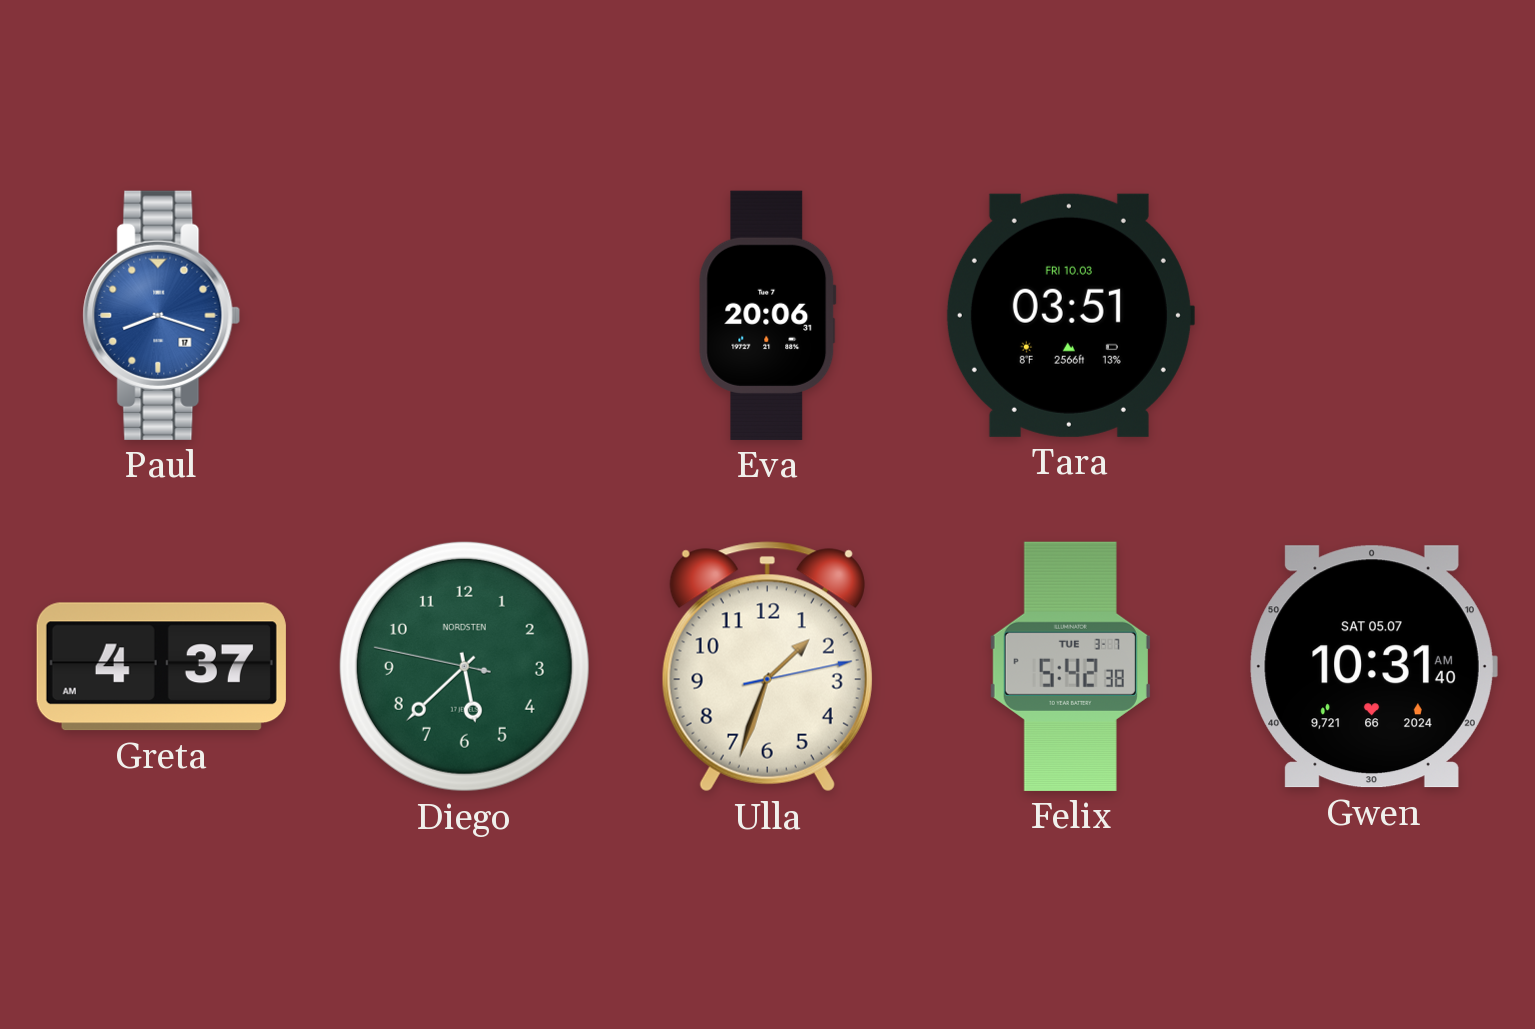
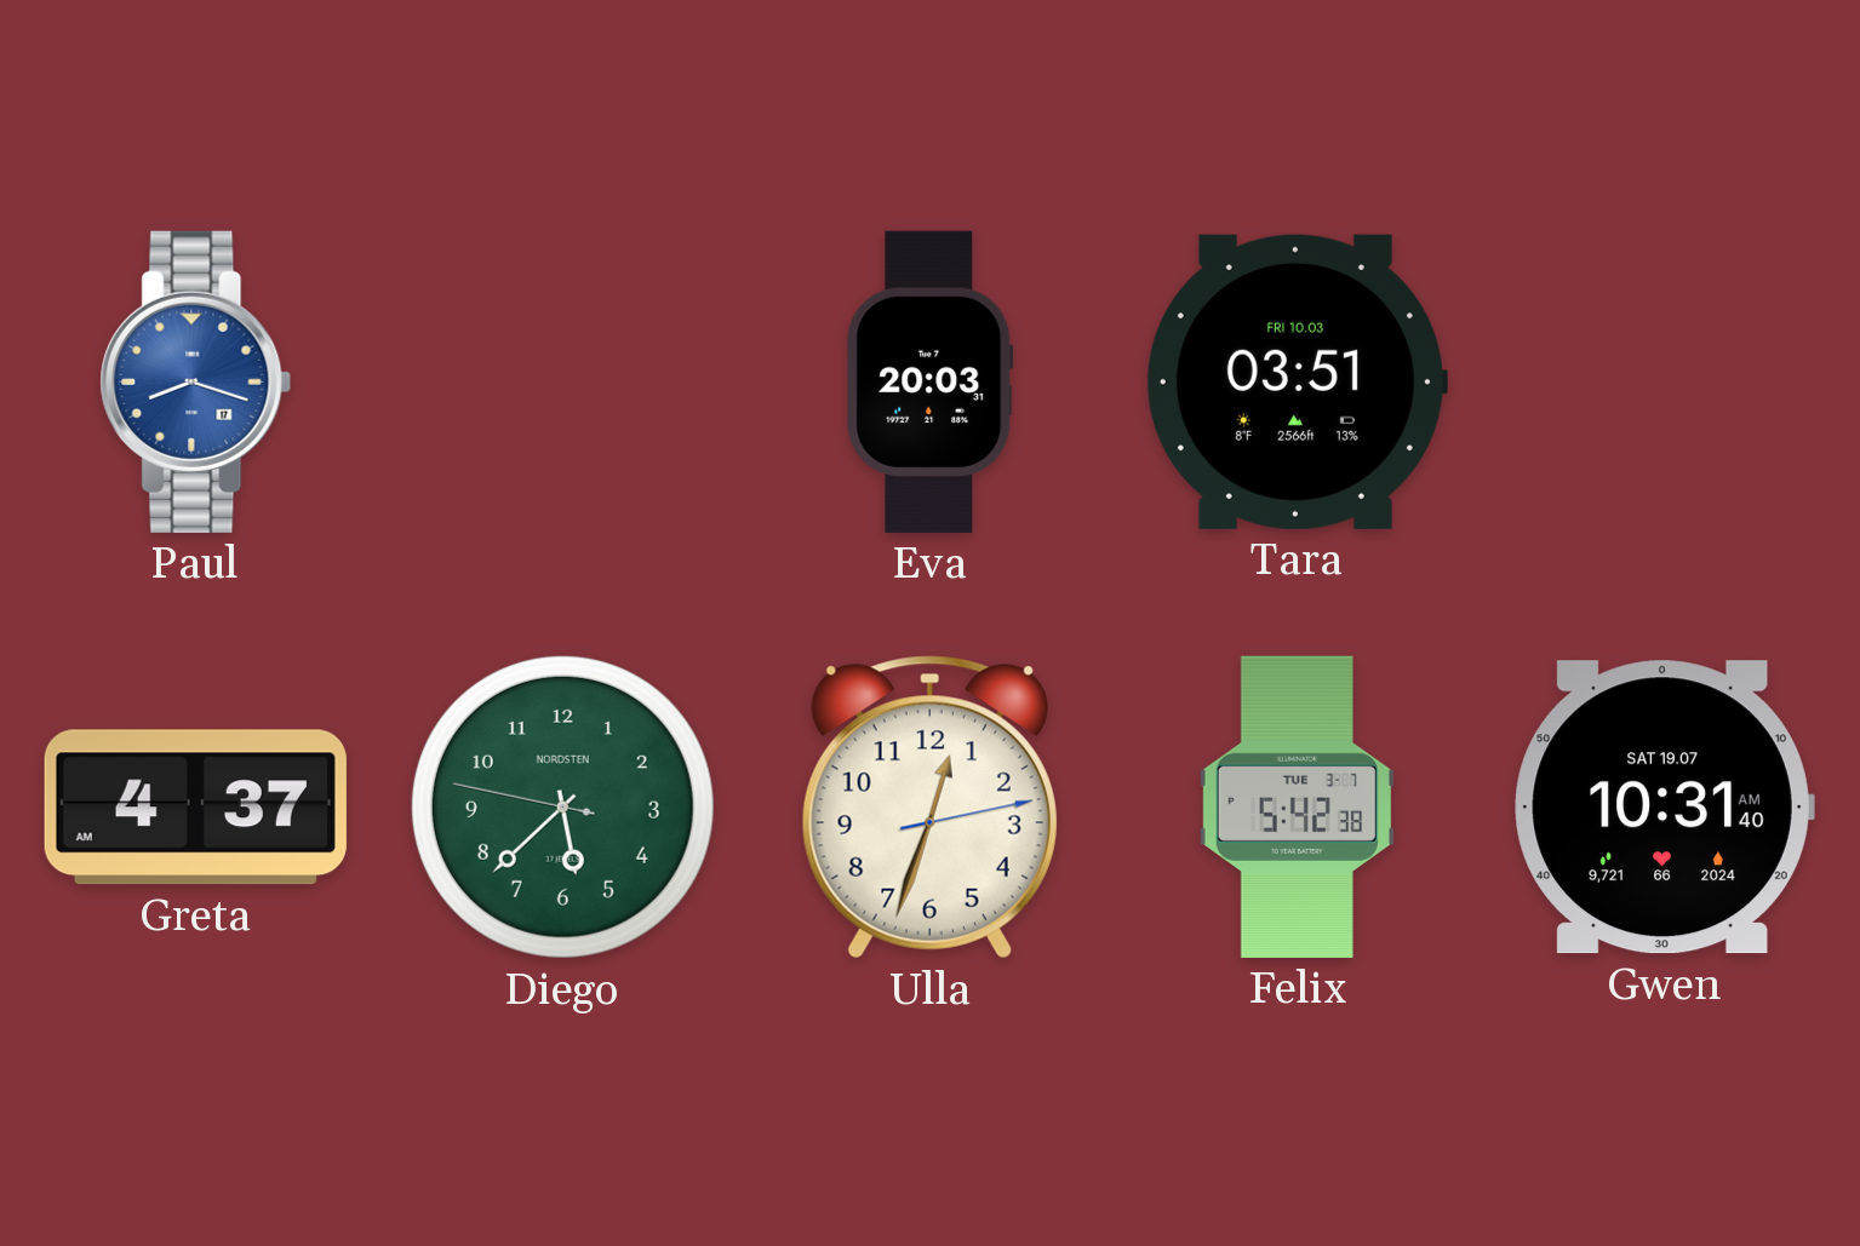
Eva: 20:06 -> 20:03 (931, 381)
Ulla: 1:33 -> 12:33 (929, 808)
Gwen date: SAT 05.07 -> SAT 19.07 (1664, 808)
